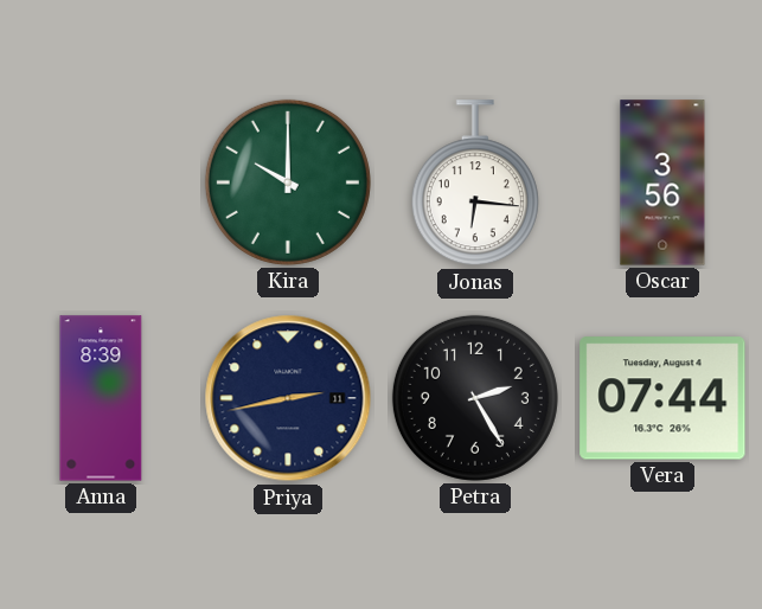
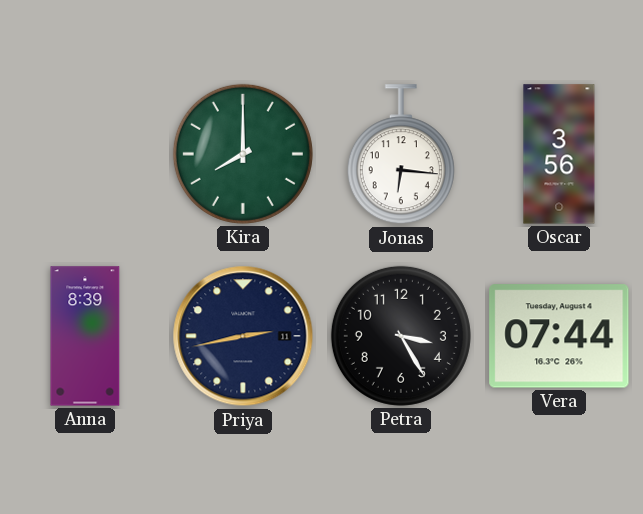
Kira: 10:00 -> 8:00 (243, 154)
Petra: 2:25 -> 3:25 (401, 336)
